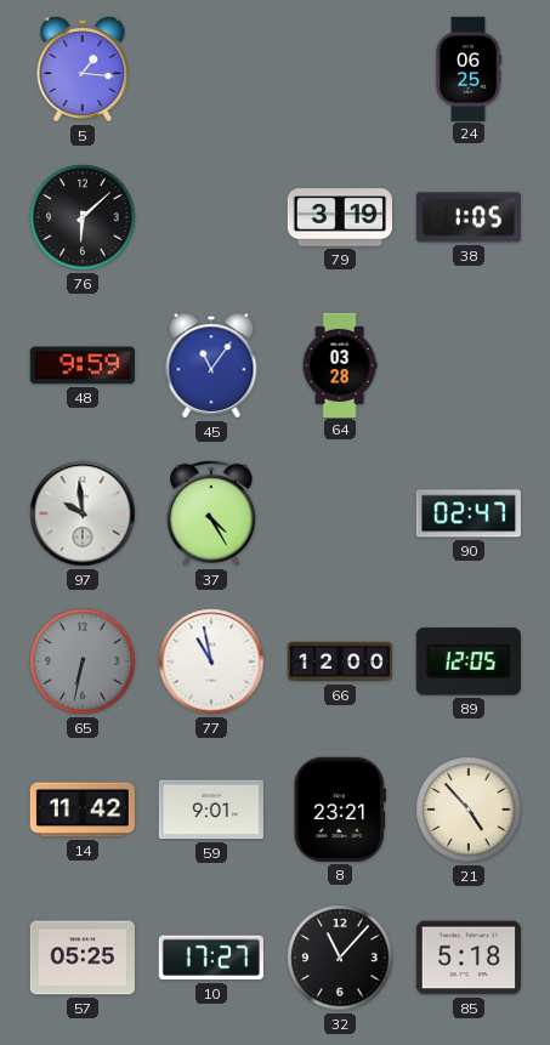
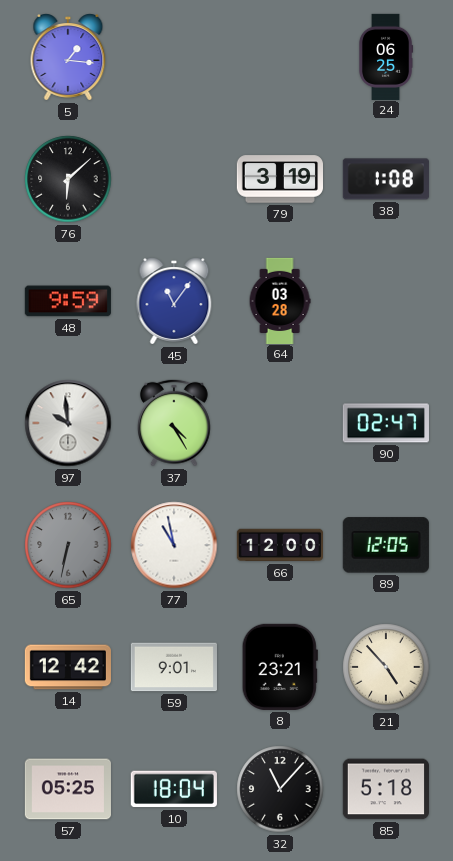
38: 1:05 -> 1:08 (386, 179)
14: 11:42 -> 12:42 (68, 667)
10: 17:27 -> 18:04 (174, 789)
